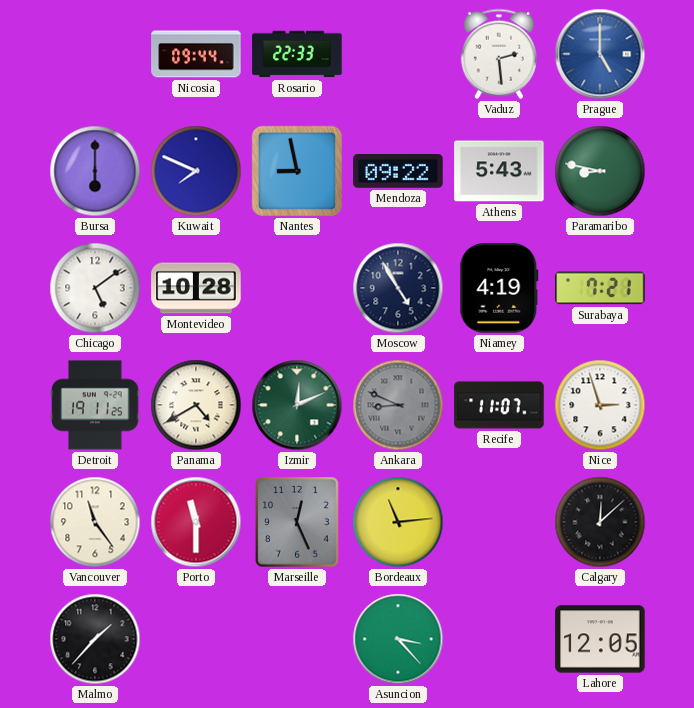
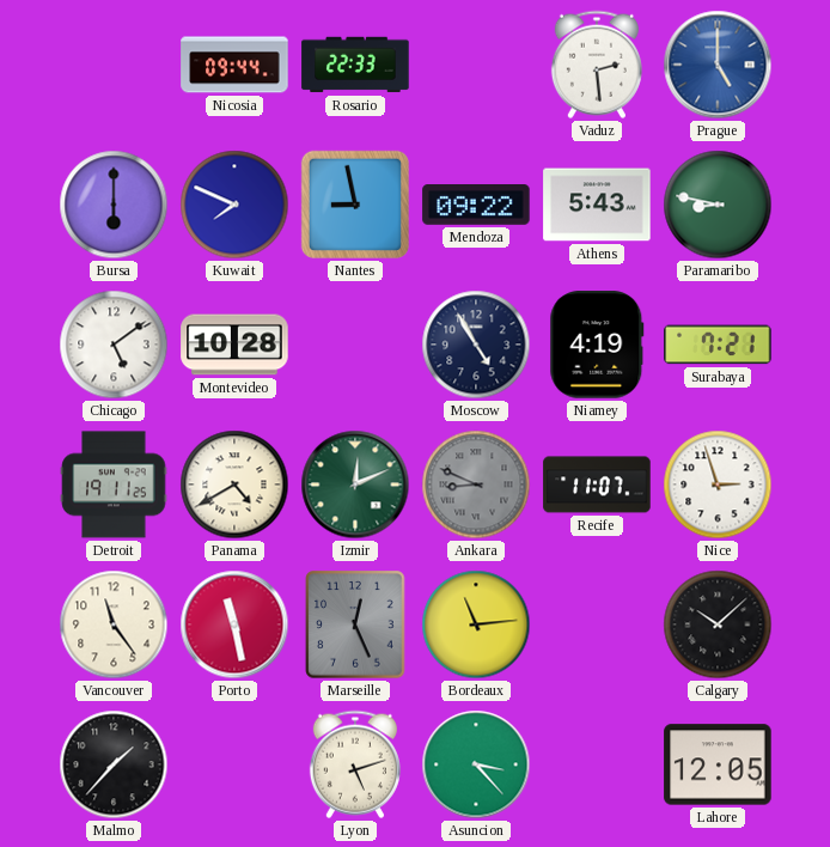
Porto: 11:30 -> 11:28 (234, 624)
Calgary: 12:08 -> 10:08 (718, 624)
Lyon: none -> 5:12 (355, 764)
